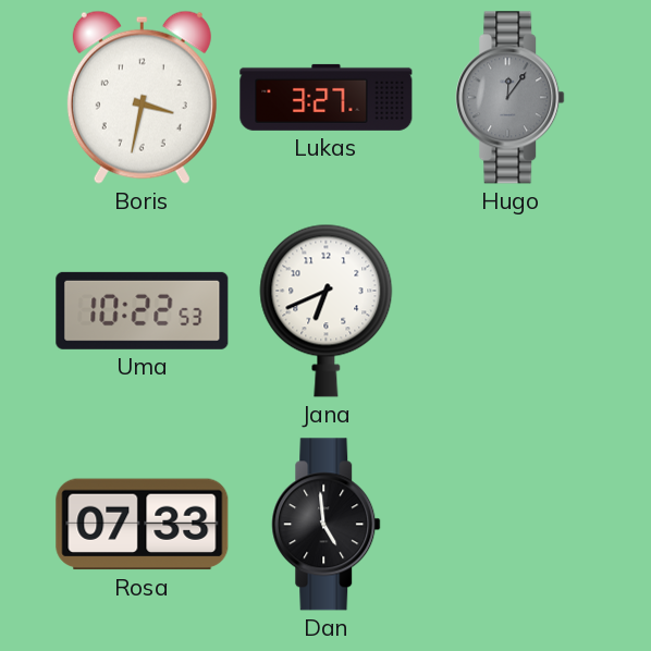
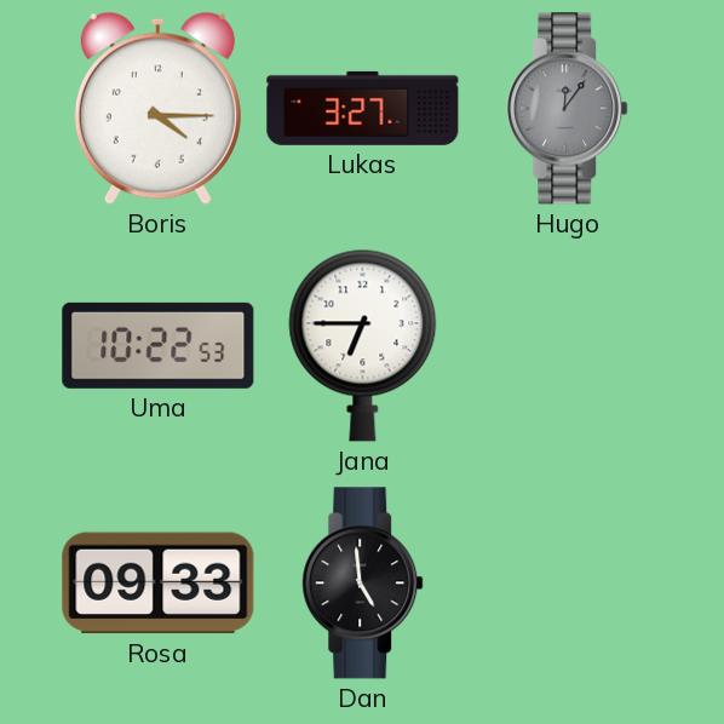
Boris: 3:32 -> 4:15 (157, 108)
Jana: 6:41 -> 6:45 (363, 345)
Rosa: 07:33 -> 09:33 (159, 584)
